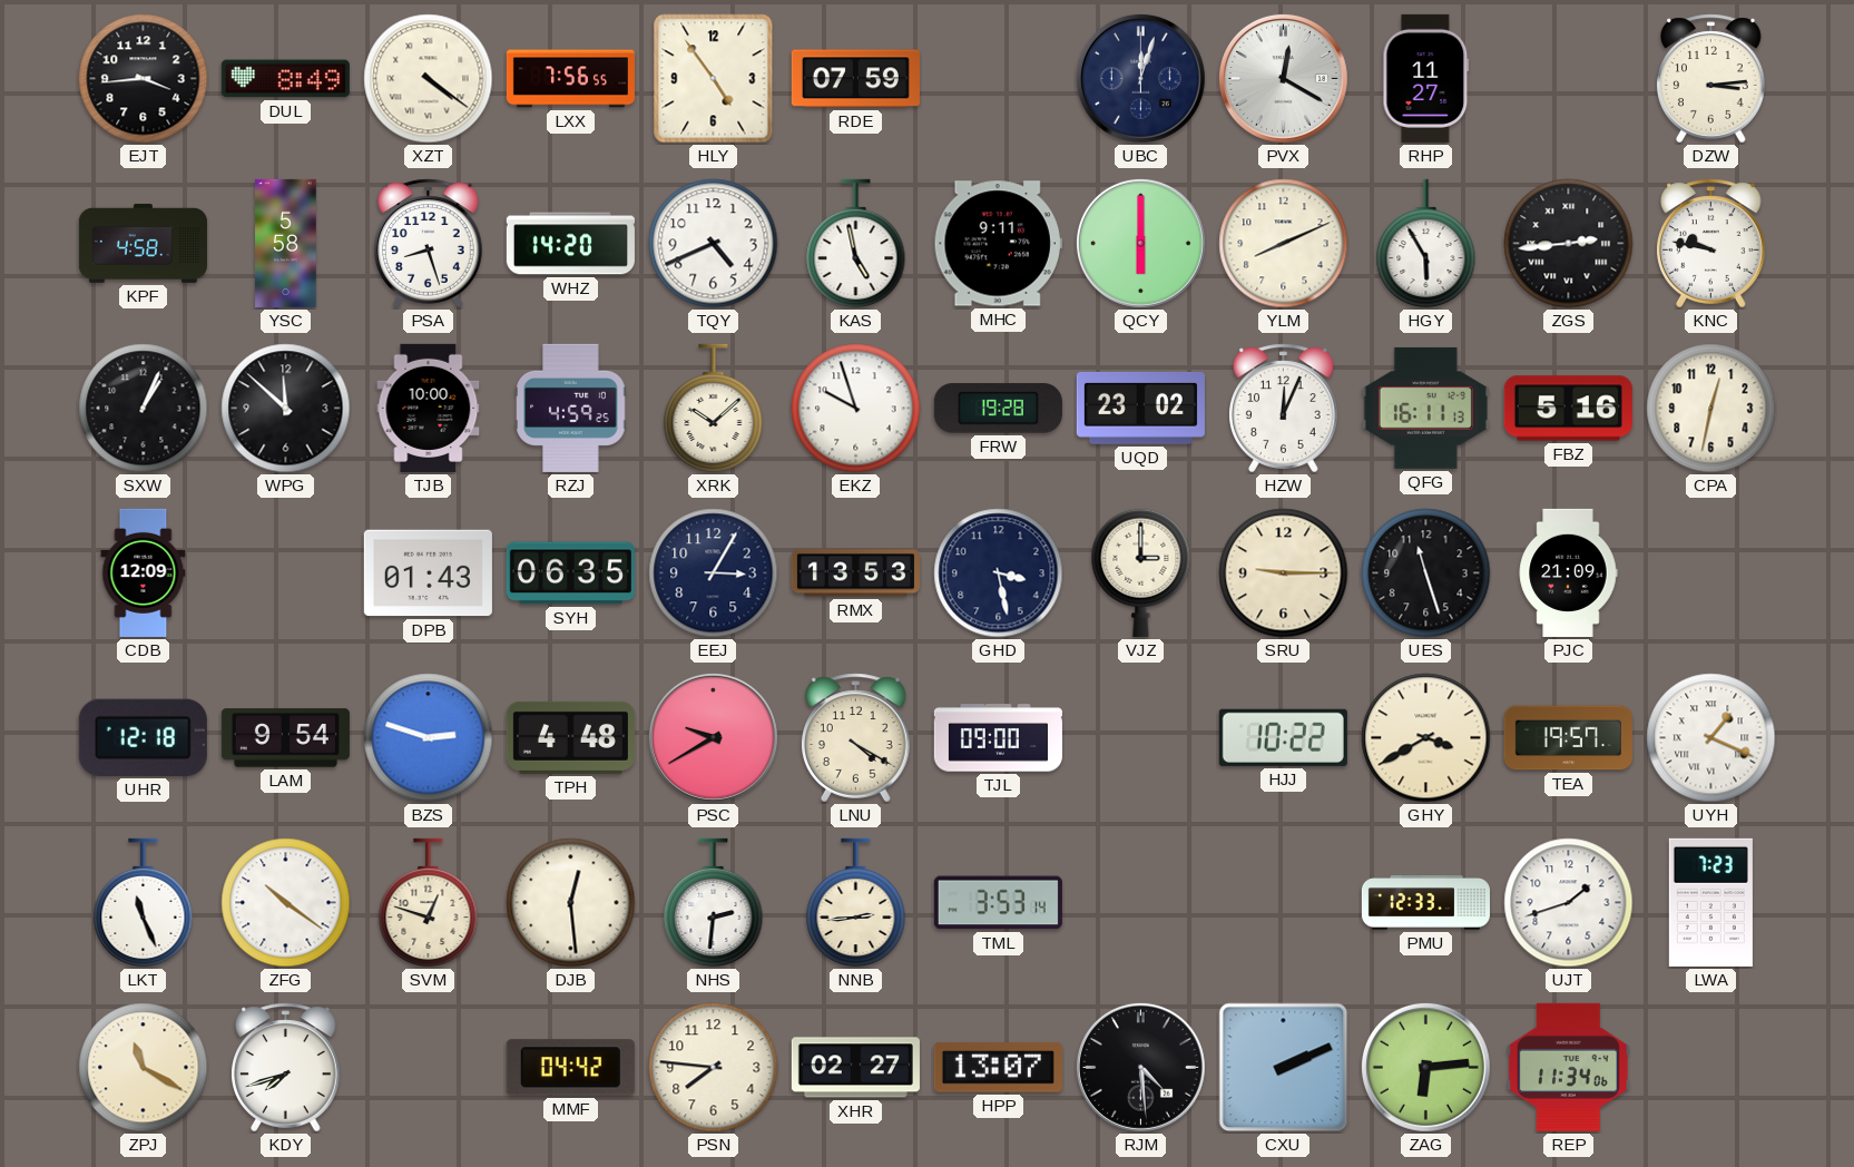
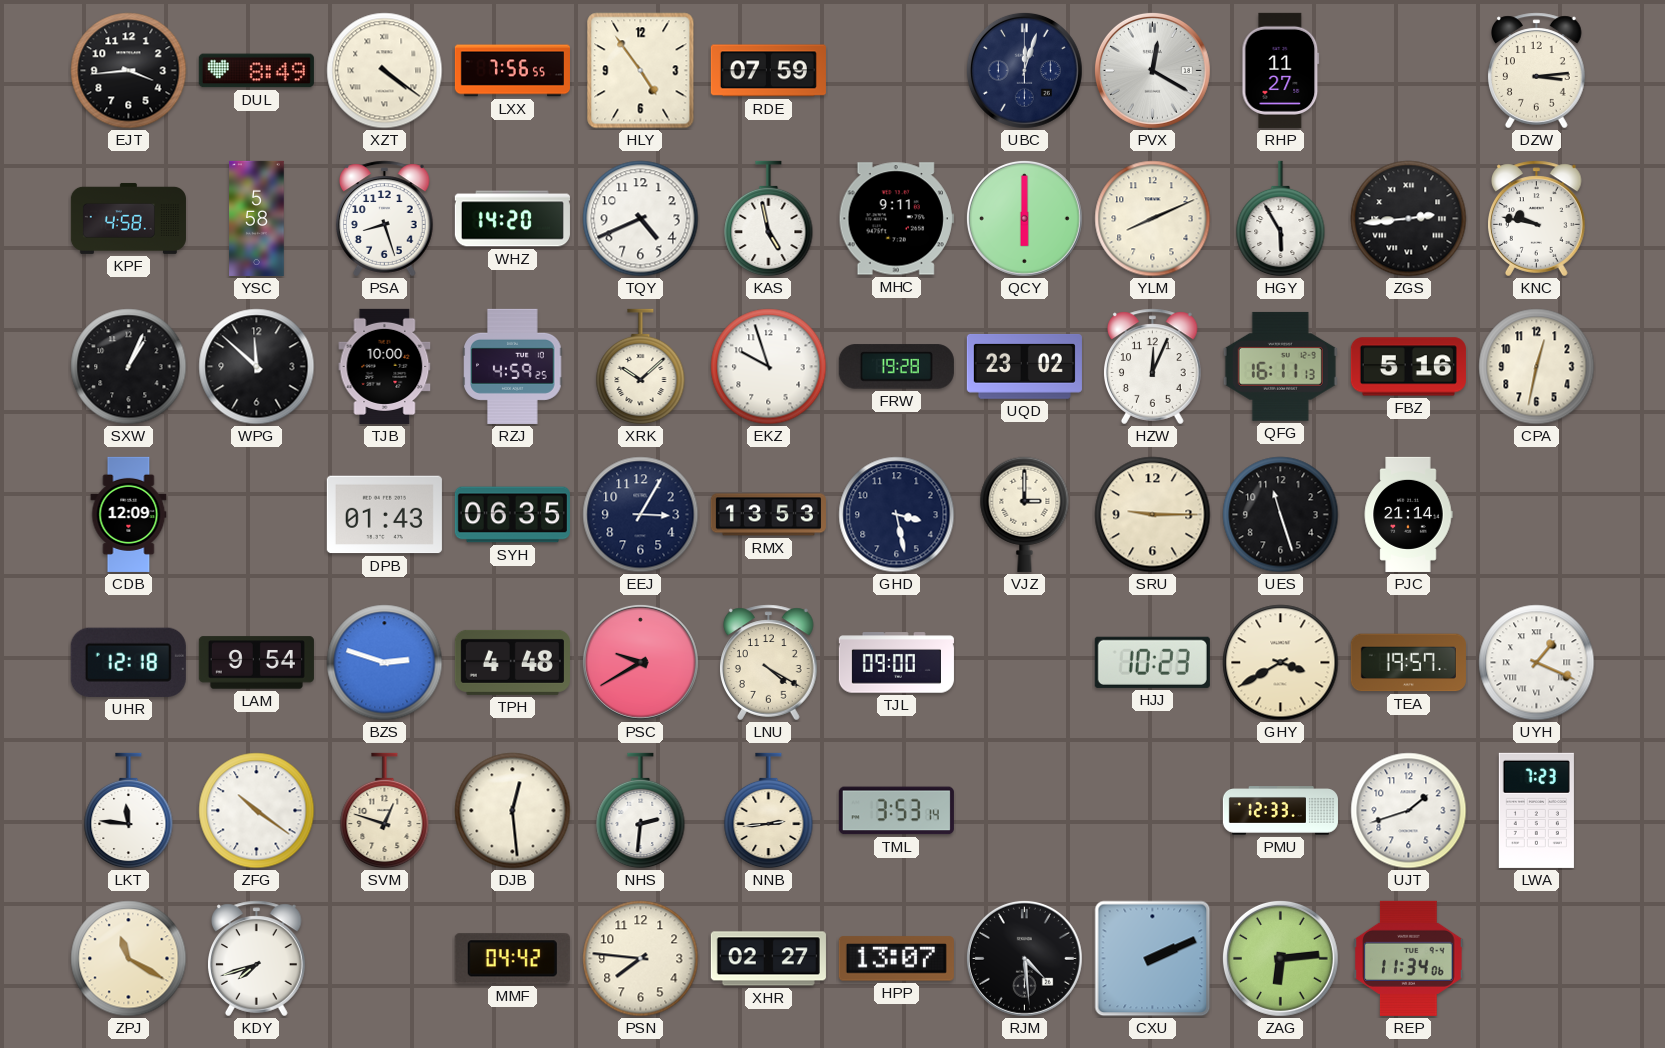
PJC: 21:09 -> 21:14 (1408, 514)
HJJ: 10:22 -> 10:23 (1152, 662)
LKT: 11:26 -> 11:46 (129, 811)
